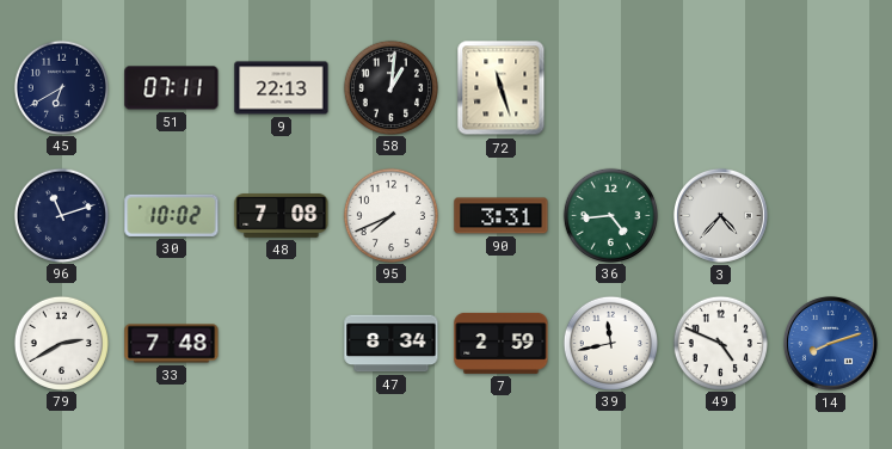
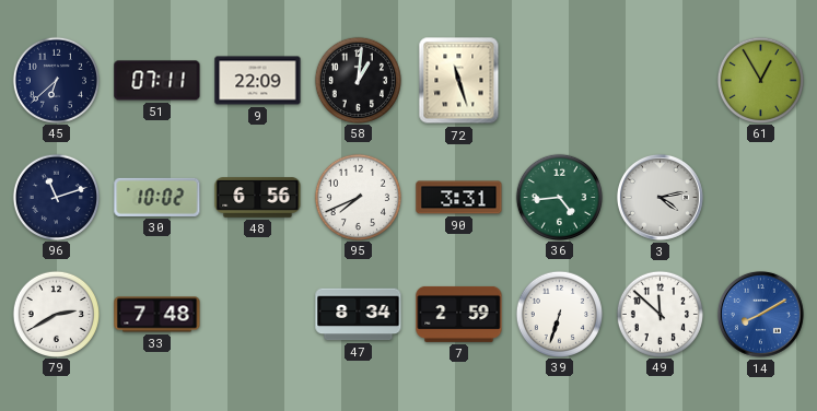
45: 6:40 -> 6:38 (56, 80)
9: 22:13 -> 22:09 (258, 81)
61: none -> 12:55 (760, 80)
48: 7:08 -> 6:56 (258, 198)
3: 4:37 -> 4:13 (660, 197)
39: 11:43 -> 6:33 (559, 314)
49: 4:49 -> 11:52 (660, 314)
14: 8:12 -> 8:10 (760, 314)
